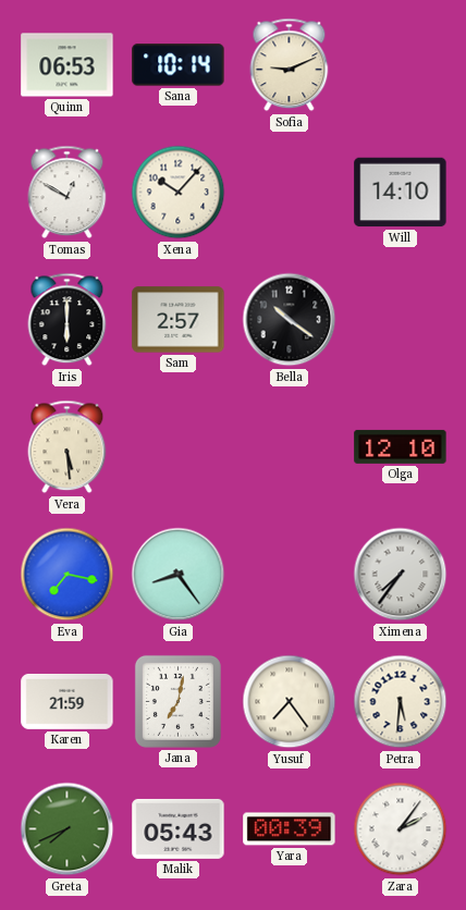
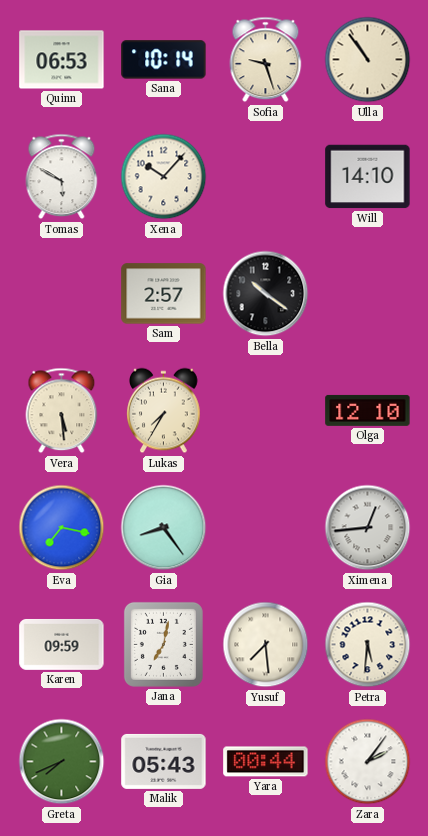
Sofia: 9:11 -> 9:27 (266, 60)
Ulla: none -> 10:54 (368, 60)
Tomas: 12:50 -> 5:50 (62, 177)
Iris: 6:00 -> none (68, 320)
Lukas: none -> 7:35 (164, 411)
Ximena: 7:36 -> 12:44 (368, 528)
Karen: 21:59 -> 09:59 (62, 644)
Yusuf: 7:24 -> 7:29 (266, 645)
Yara: 00:39 -> 00:44 (266, 762)
